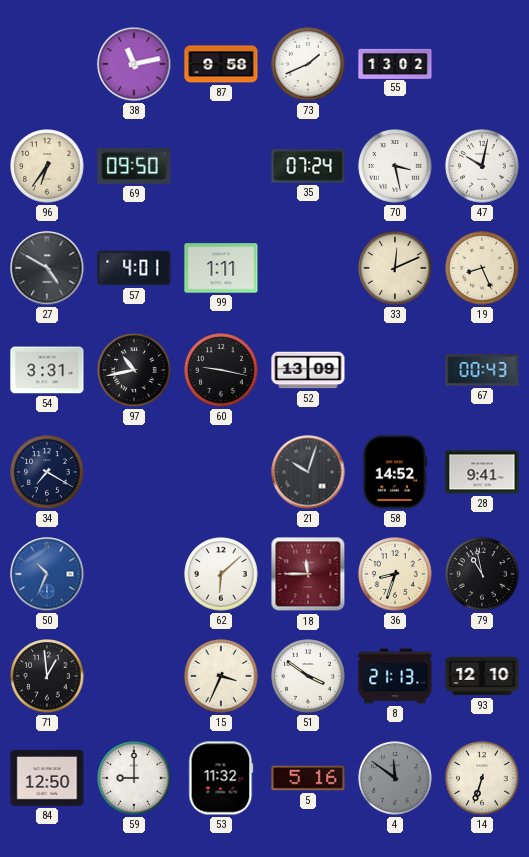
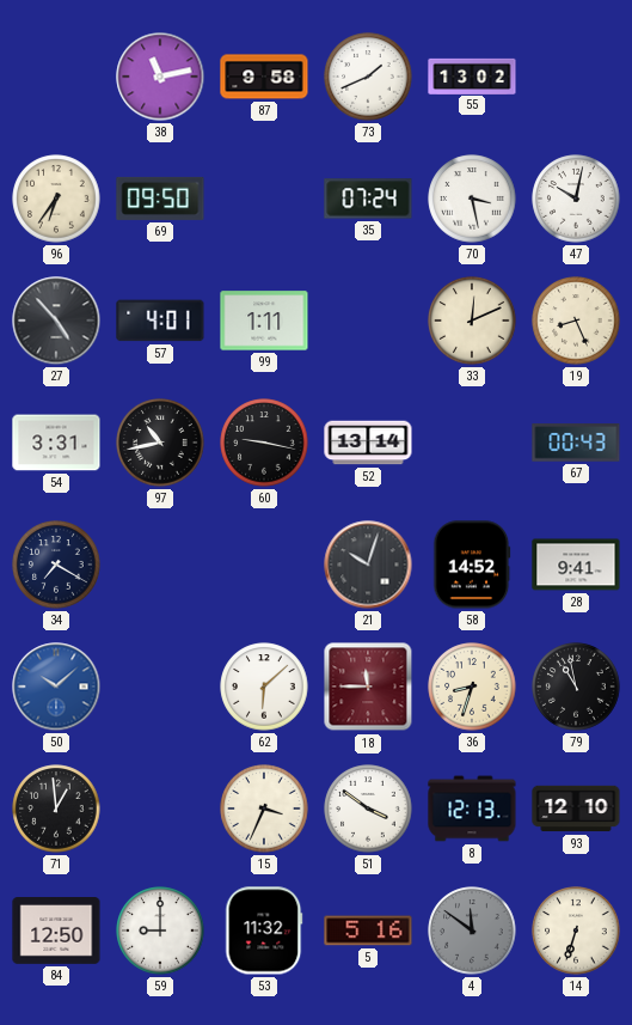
27: 4:50 -> 4:53 (56, 321)
52: 13:09 -> 13:14 (368, 443)
50: 10:34 -> 10:08 (56, 687)
8: 21:13 -> 12:13 (472, 809)
